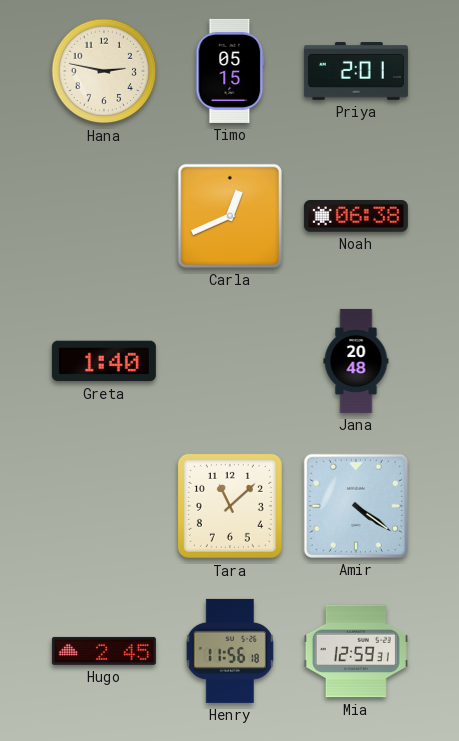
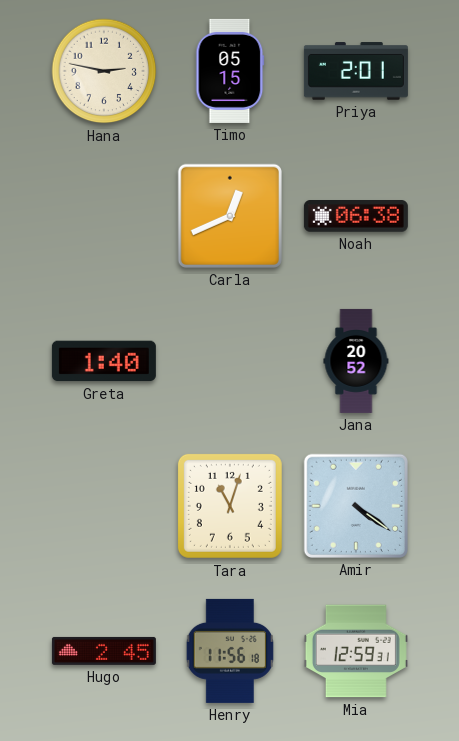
Jana: 20:48 -> 20:52 (356, 361)
Tara: 11:08 -> 11:03 (230, 506)
